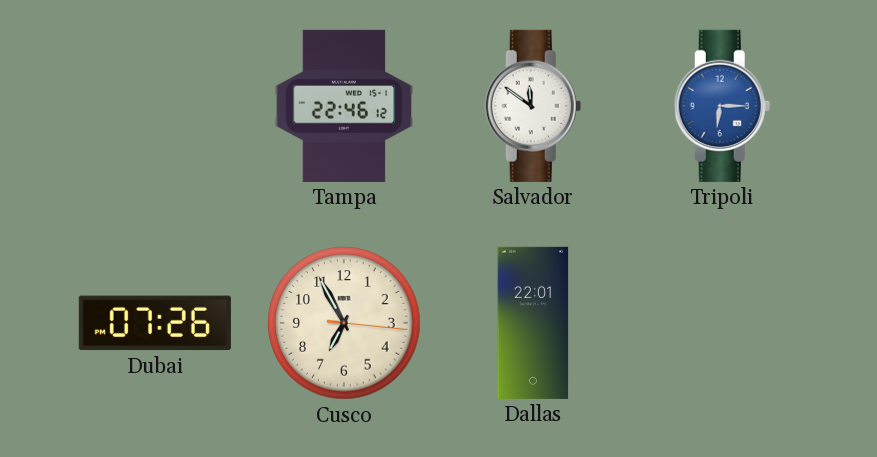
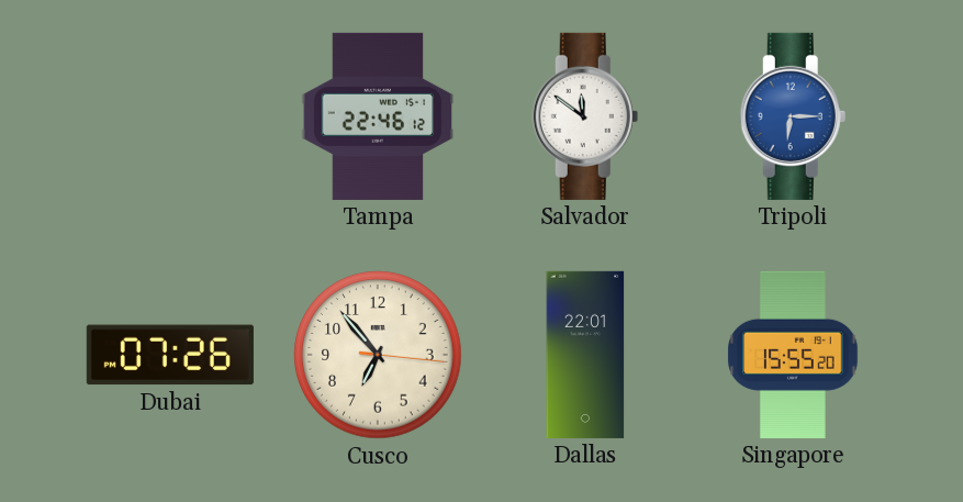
Cusco: 6:55 -> 6:53 (378, 355)
Singapore: none -> 15:55 (793, 355)
